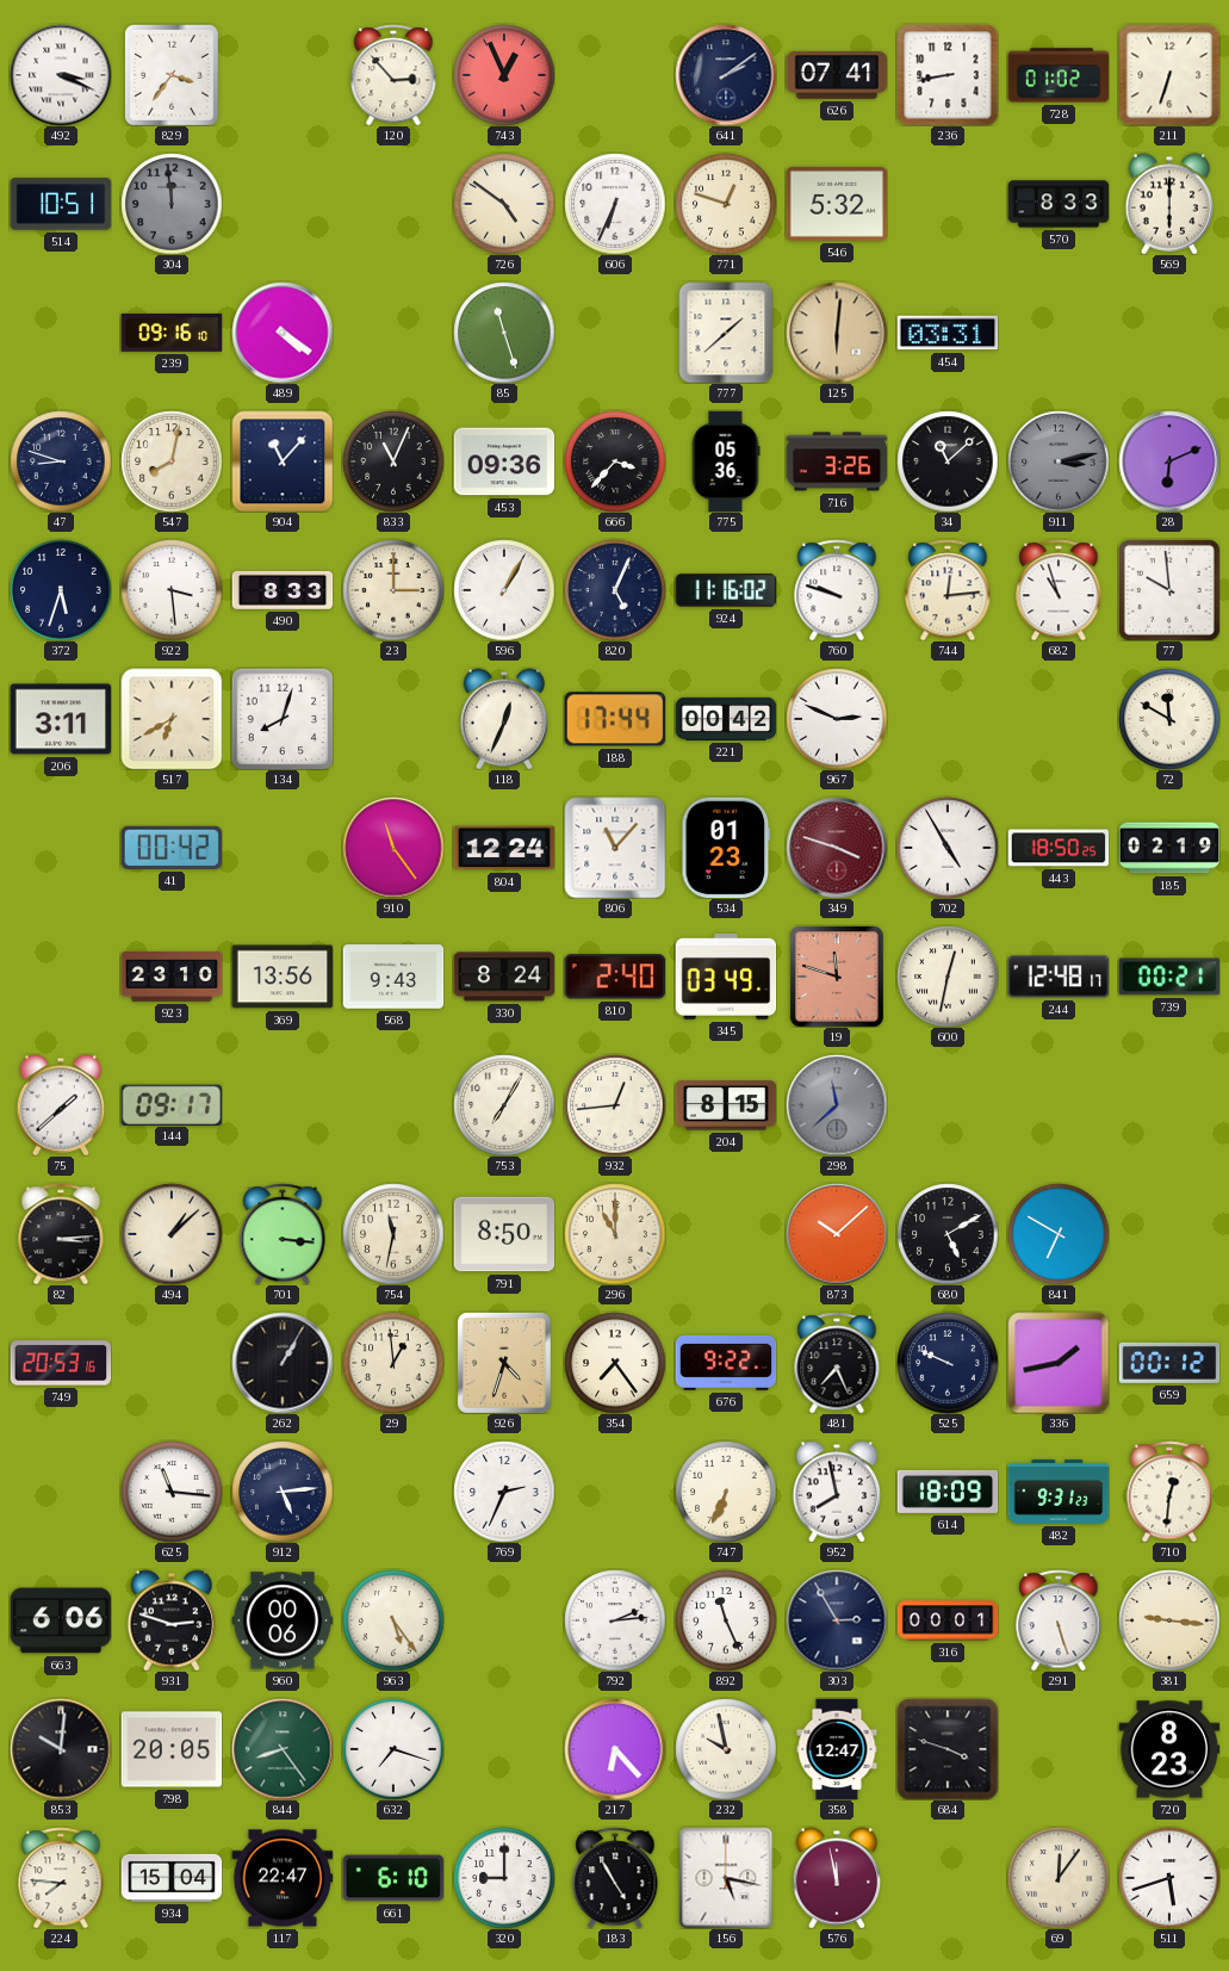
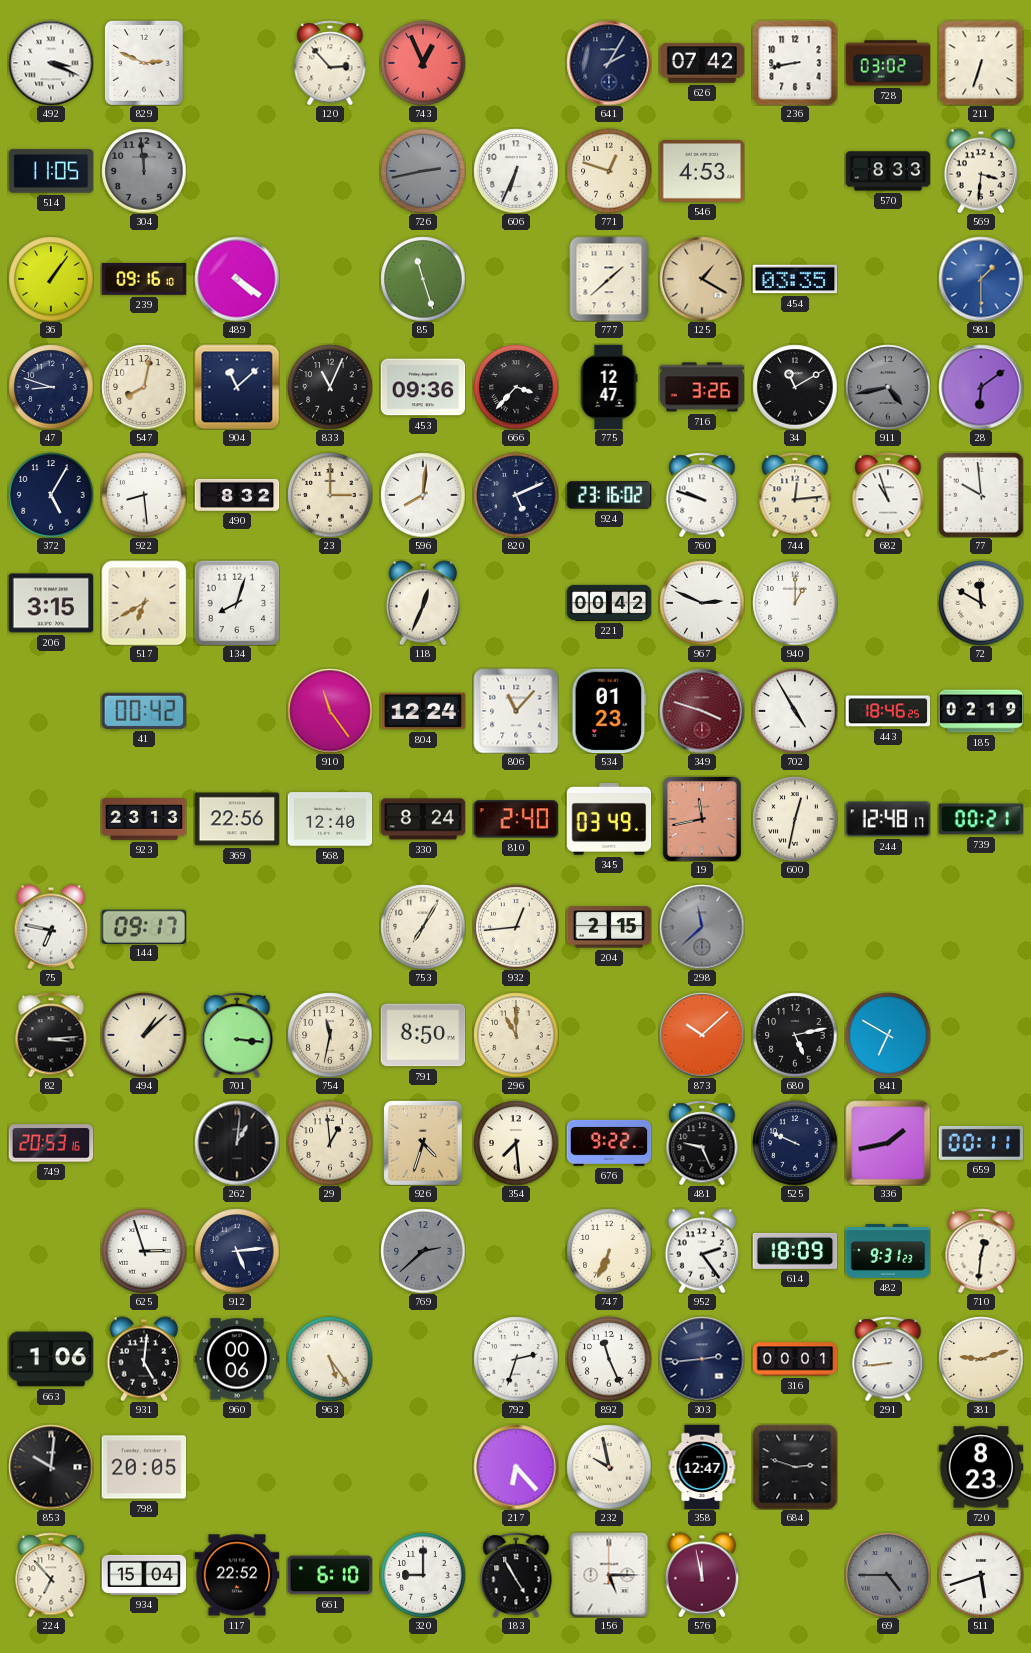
829: 3:36 -> 2:49 (144, 63)
641: 2:09 -> 2:05 (609, 63)
626: 07:41 -> 07:42 (702, 63)
728: 01:02 -> 03:02 (888, 63)
514: 10:51 -> 11:05 (51, 171)
726: 4:51 -> 2:43 (423, 171)
726 dial: cream -> grey (423, 171)
546: 5:32 -> 4:53 (702, 171)
569: 6:00 -> 3:31 (981, 171)
36: none -> 1:06 (51, 279)
125: 6:01 -> 1:20 (702, 279)
454: 03:31 -> 03:35 (795, 279)
981: none -> 1:30 (981, 279)
904: 11:07 -> 11:08 (237, 387)
775: 05:36 -> 12:47 (609, 387)
34: 11:08 -> 11:10 (795, 387)
911: 3:13 -> 4:43 (888, 387)
28: 6:11 -> 6:09 (981, 387)
372: 5:33 -> 5:05 (51, 495)
922: 3:29 -> 8:29 (144, 495)
490: 8:33 -> 8:32 (237, 495)
596: 1:05 -> 8:01 (423, 495)
820: 5:04 -> 5:11 (516, 495)
924: 11:16 -> 23:16 (609, 495)
206: 3:11 -> 3:15 (51, 603)
188: 17:44 -> none (614, 719)
940: none -> 1:00 (795, 603)
443: 18:50 -> 18:46 (888, 711)
923: 23:10 -> 23:13 (144, 820)
369: 13:56 -> 22:56 (237, 819)
568: 9:43 -> 12:40 (330, 819)
19: 11:48 -> 11:43 (702, 819)
75: 1:38 -> 6:47 (51, 927)
204: 8:15 -> 2:15 (609, 927)
680: 5:10 -> 5:13 (795, 1035)
262: 1:05 -> 1:01 (237, 1143)
354: 7:24 -> 7:29 (516, 1143)
481: 7:26 -> 9:26 (702, 1143)
659: 00:12 -> 00:11 (981, 1143)
625: 11:16 -> 2:57 (144, 1251)
769: 2:34 -> 2:38 (423, 1251)
769 dial: white -> grey (423, 1251)
952: 7:58 -> 2:24 (702, 1251)
663: 6:06 -> 1:06 (51, 1359)
931: 2:48 -> 5:01 (144, 1359)
792: 2:14 -> 2:33 (516, 1359)
303: 2:55 -> 2:44 (702, 1359)
291: 5:27 -> 8:44 (888, 1359)
381: 9:16 -> 9:12 (981, 1359)
844: 8:24 -> none (283, 1749)
632: 7:18 -> none (393, 1749)
684: 3:48 -> 2:48 (795, 1467)
224: 7:46 -> 6:53 (51, 1575)
117: 22:47 -> 22:52 (237, 1575)
156: 5:17 -> 5:15 (609, 1575)
69: 12:06 -> 4:45 (888, 1575)
69 dial: cream -> grey (888, 1575)
